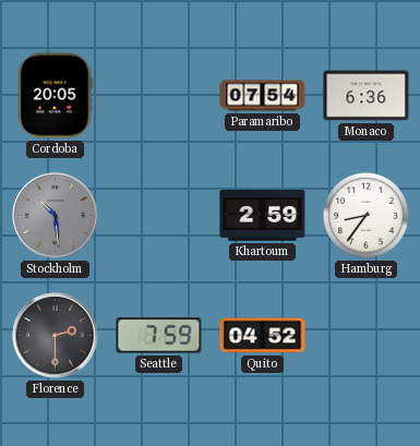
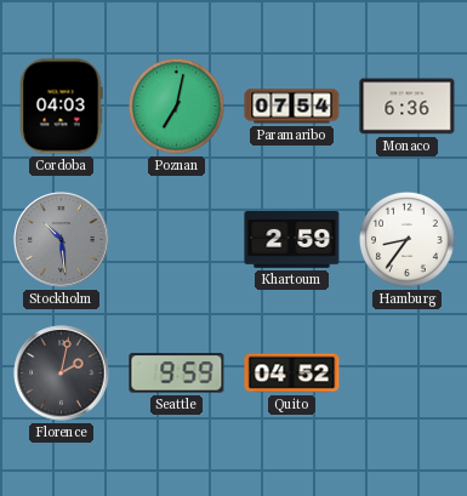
Cordoba: 20:05 -> 04:03 (61, 107)
Poznan: none -> 7:02 (176, 106)
Florence: 2:30 -> 2:02 (62, 374)
Seattle: 7:59 -> 9:59 (177, 374)
